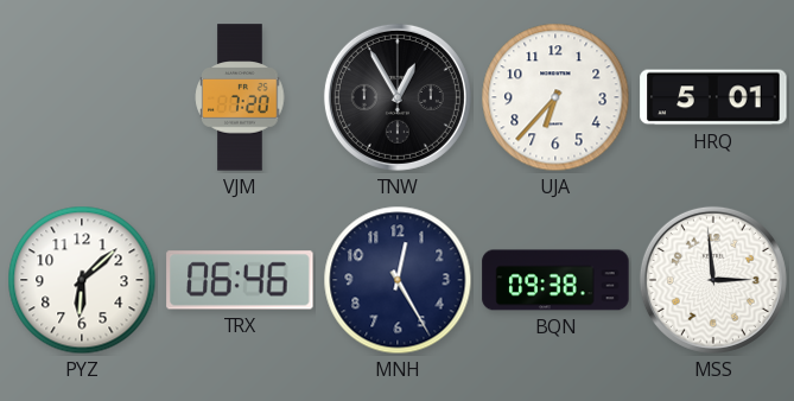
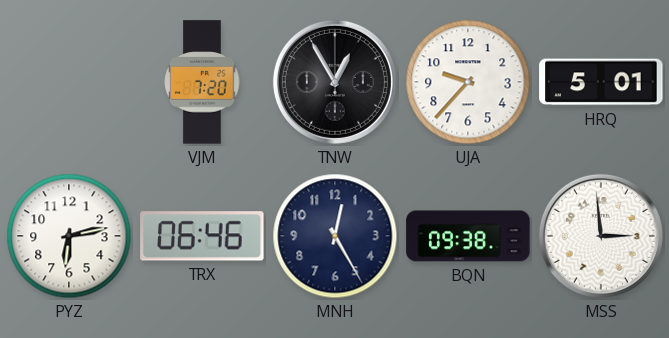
UJA: 6:37 -> 9:37 (468, 82)
PYZ: 6:08 -> 6:13 (69, 236)
